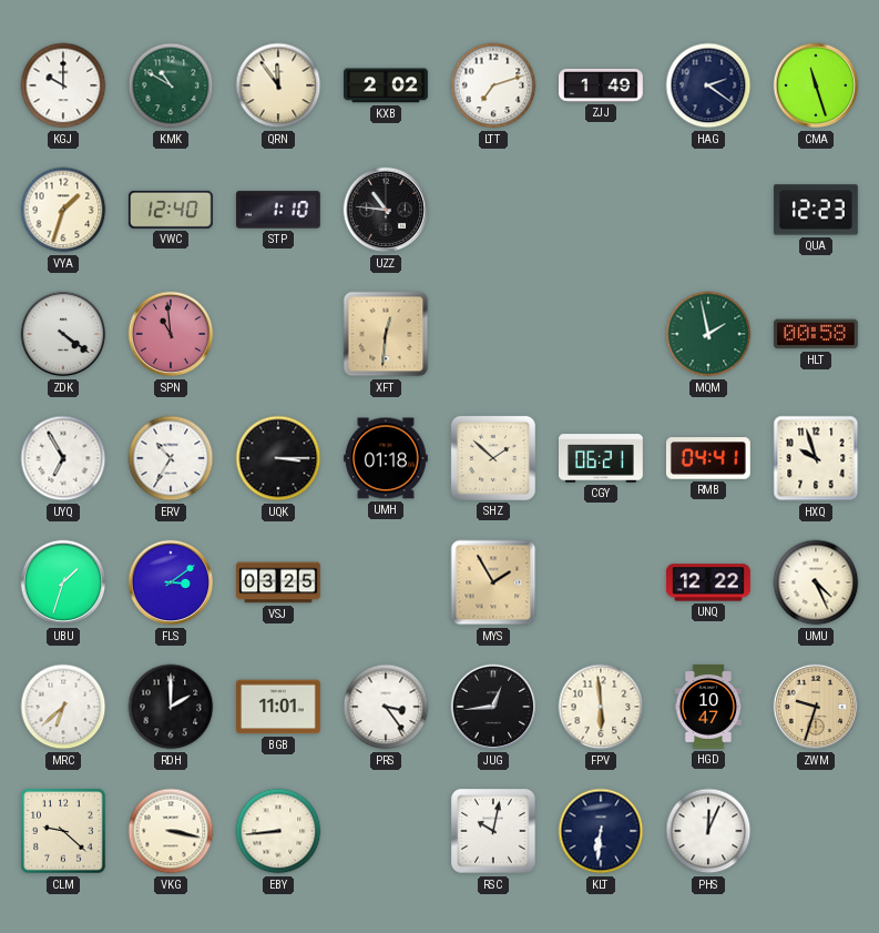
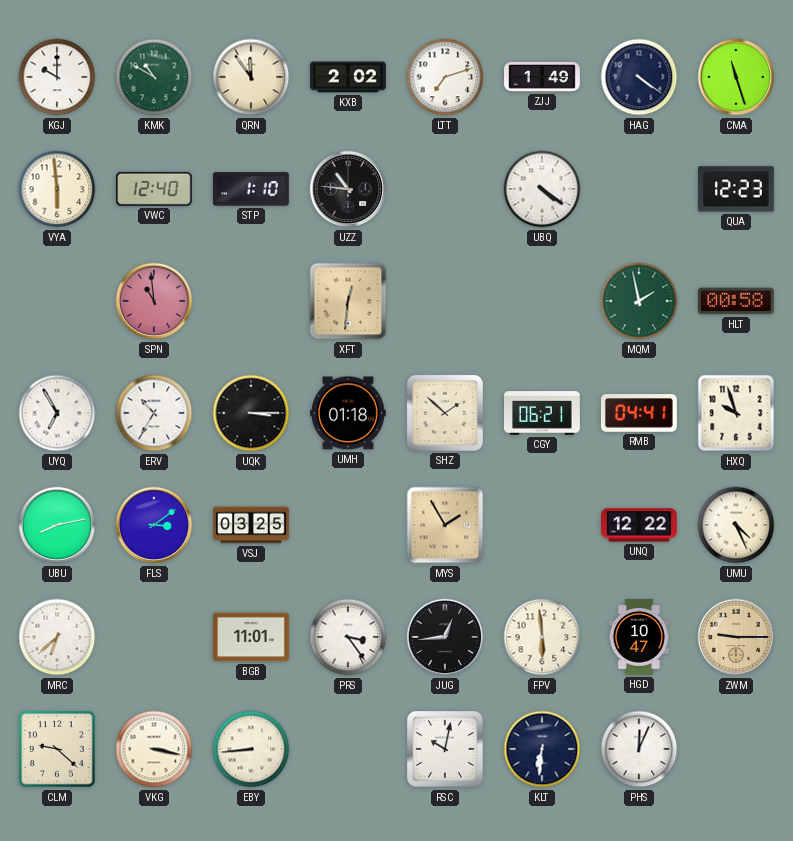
HAG: 2:21 -> 4:21 (639, 77)
VYA: 1:33 -> 5:59 (57, 189)
UBQ: none -> 4:21 (542, 189)
ZDK: 4:21 -> none (63, 334)
UBU: 1:33 -> 8:13 (57, 525)
RDH: 2:00 -> none (171, 707)
ZWM: 9:33 -> 9:15 (736, 637)
